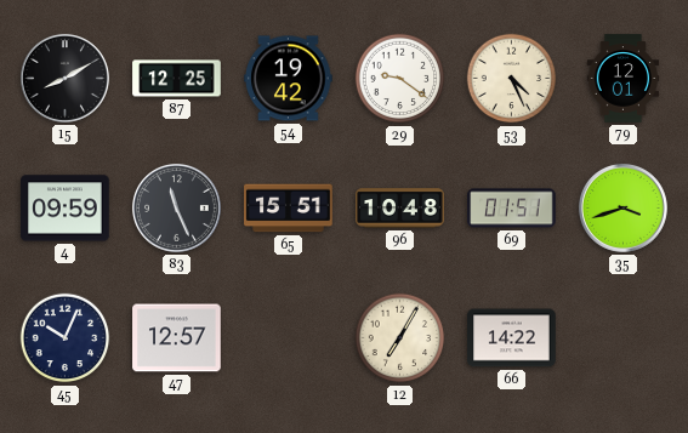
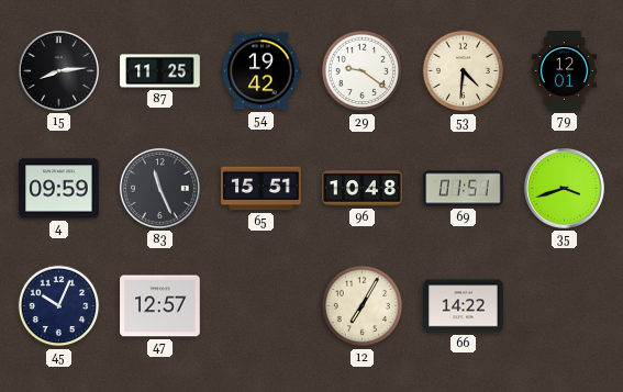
15: 8:10 -> 8:14 (58, 70)
87: 12:25 -> 11:25 (160, 71)
53: 4:26 -> 4:31 (464, 71)
